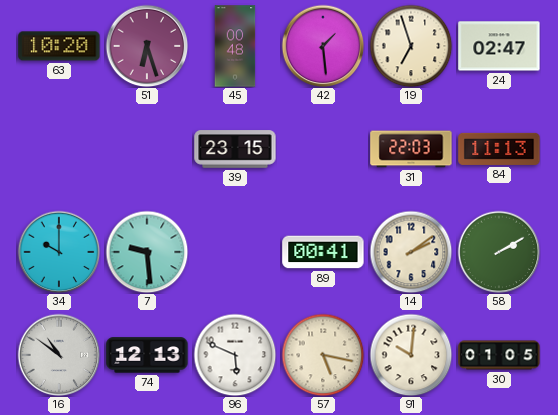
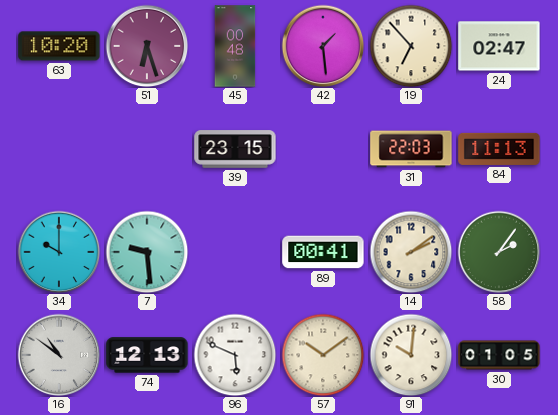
19: 6:57 -> 6:53 (411, 46)
58: 2:10 -> 2:06 (499, 252)
57: 5:17 -> 10:09 (323, 355)
